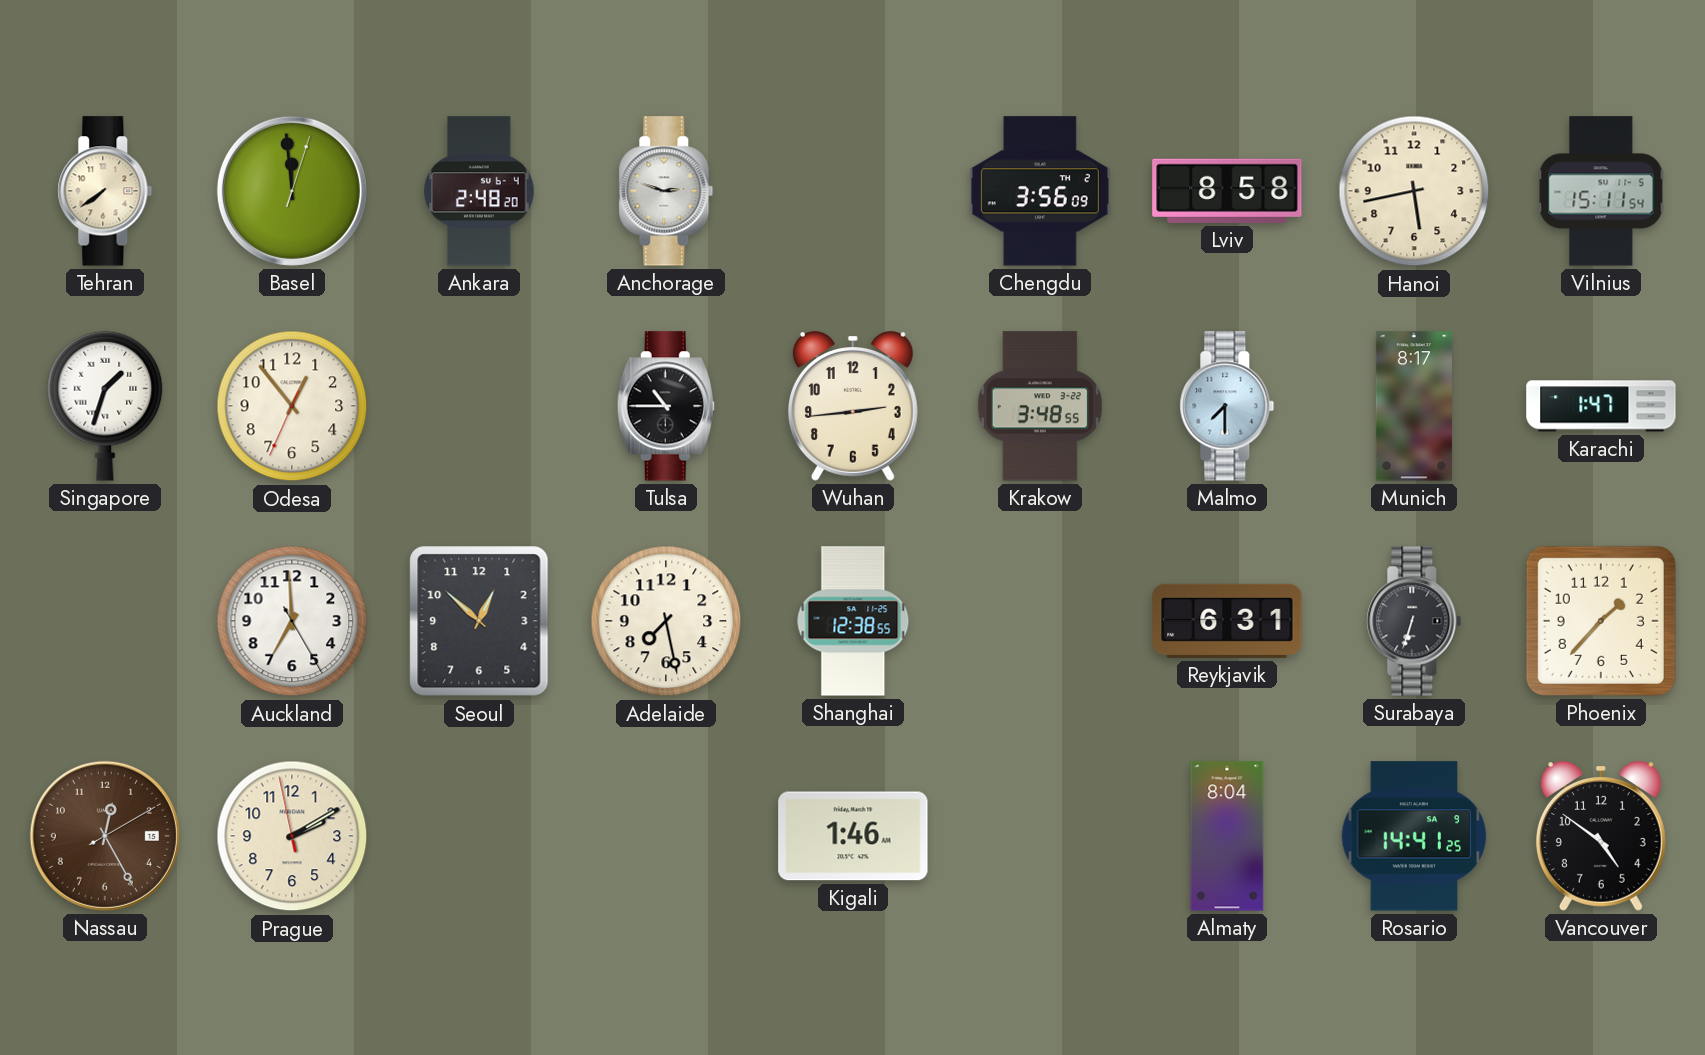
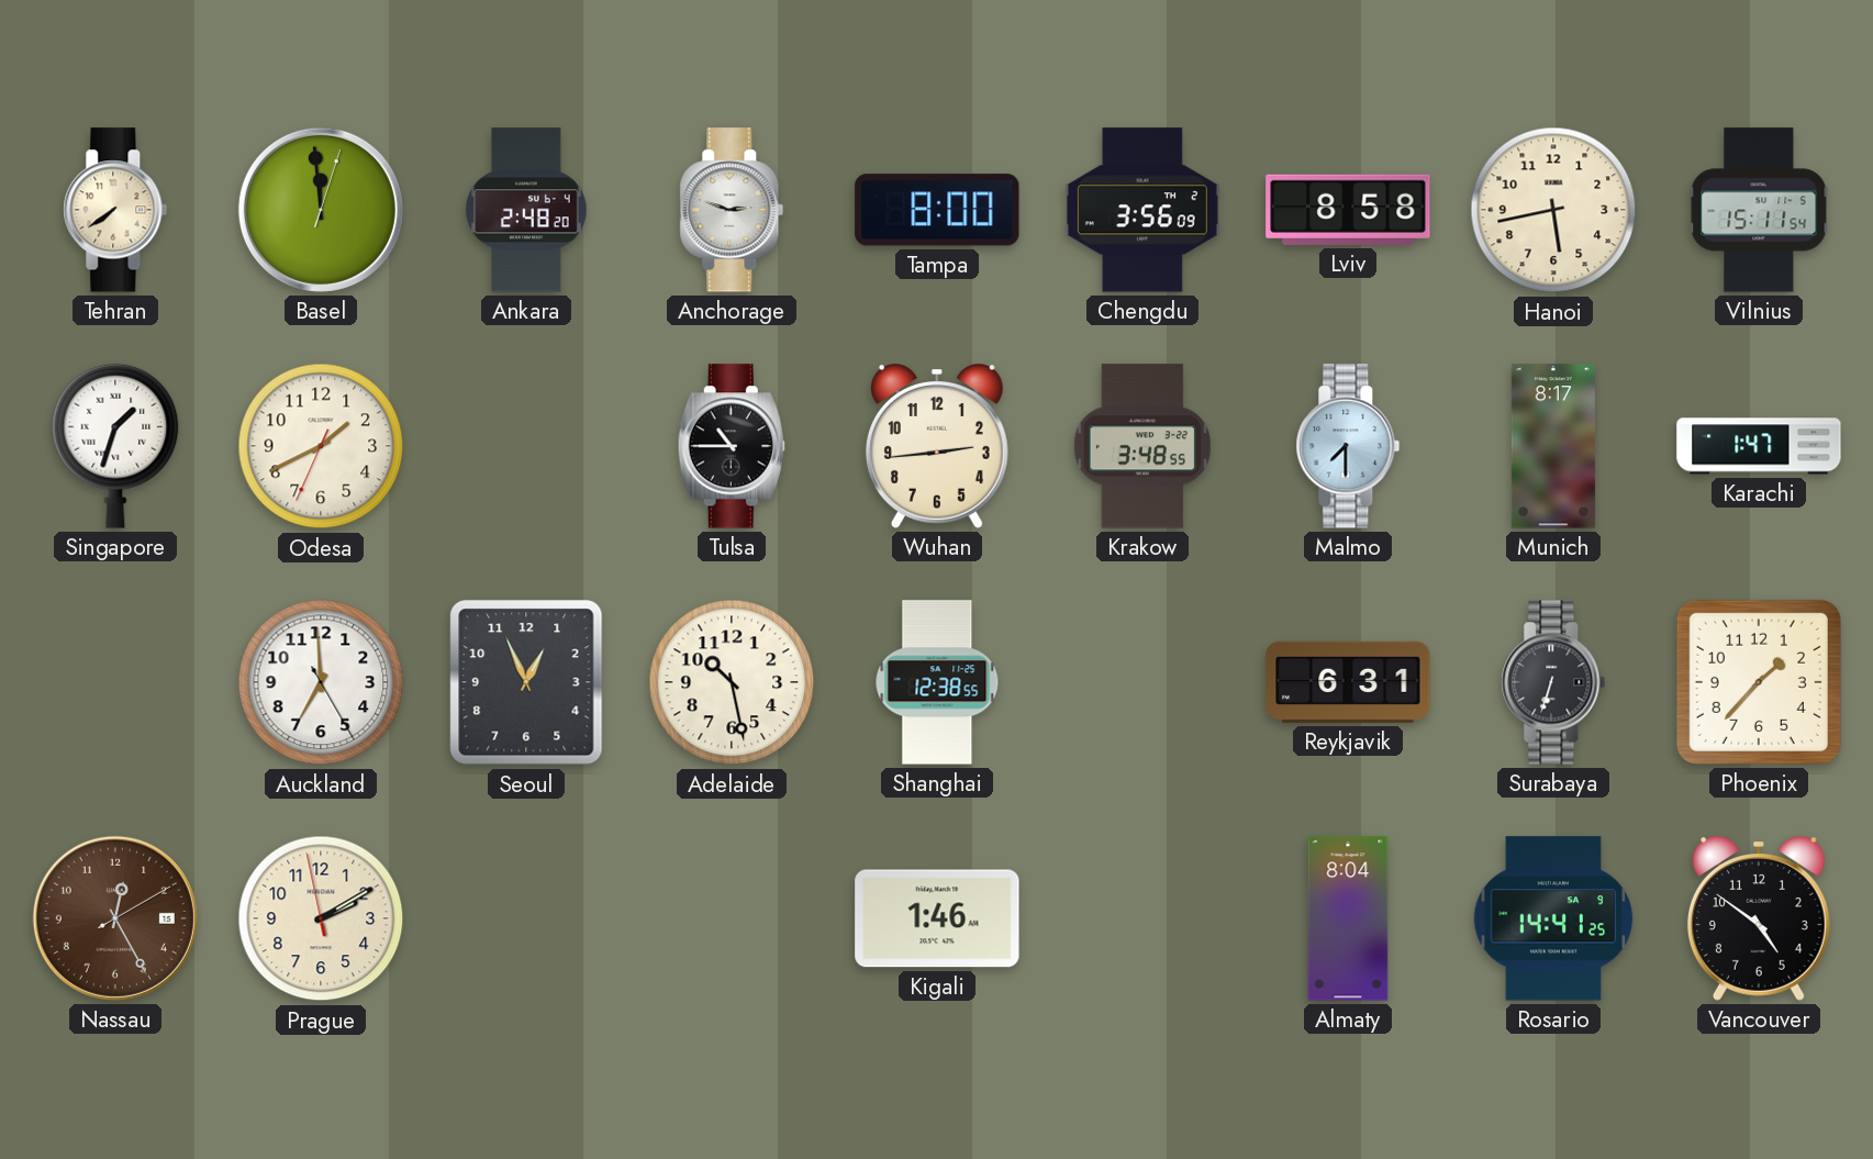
Tampa: none -> 8:00 (937, 210)
Odesa: 12:53 -> 1:40 (321, 446)
Seoul: 12:52 -> 12:56 (526, 682)
Adelaide: 7:28 -> 10:28 (732, 682)
